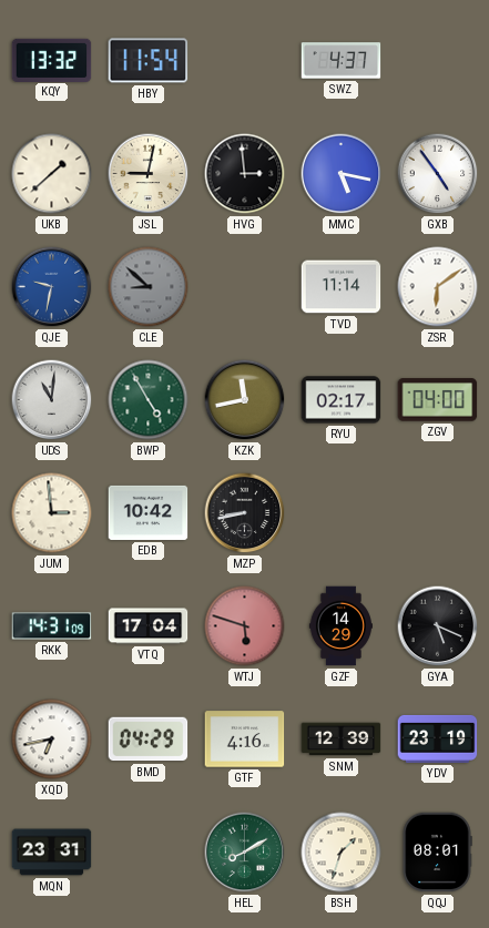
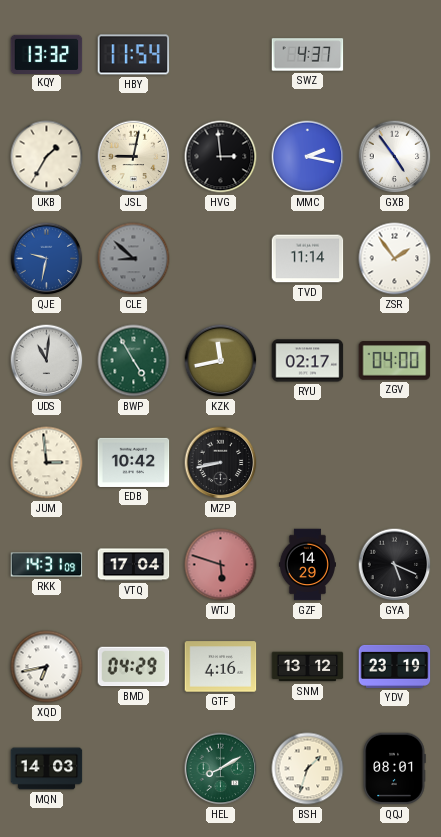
UKB: 1:38 -> 1:35 (47, 157)
MMC: 5:17 -> 2:17 (308, 157)
ZSR: 6:09 -> 1:54 (395, 259)
SNM: 12:39 -> 13:12 (308, 667)
MQN: 23:31 -> 14:03 (47, 769)
